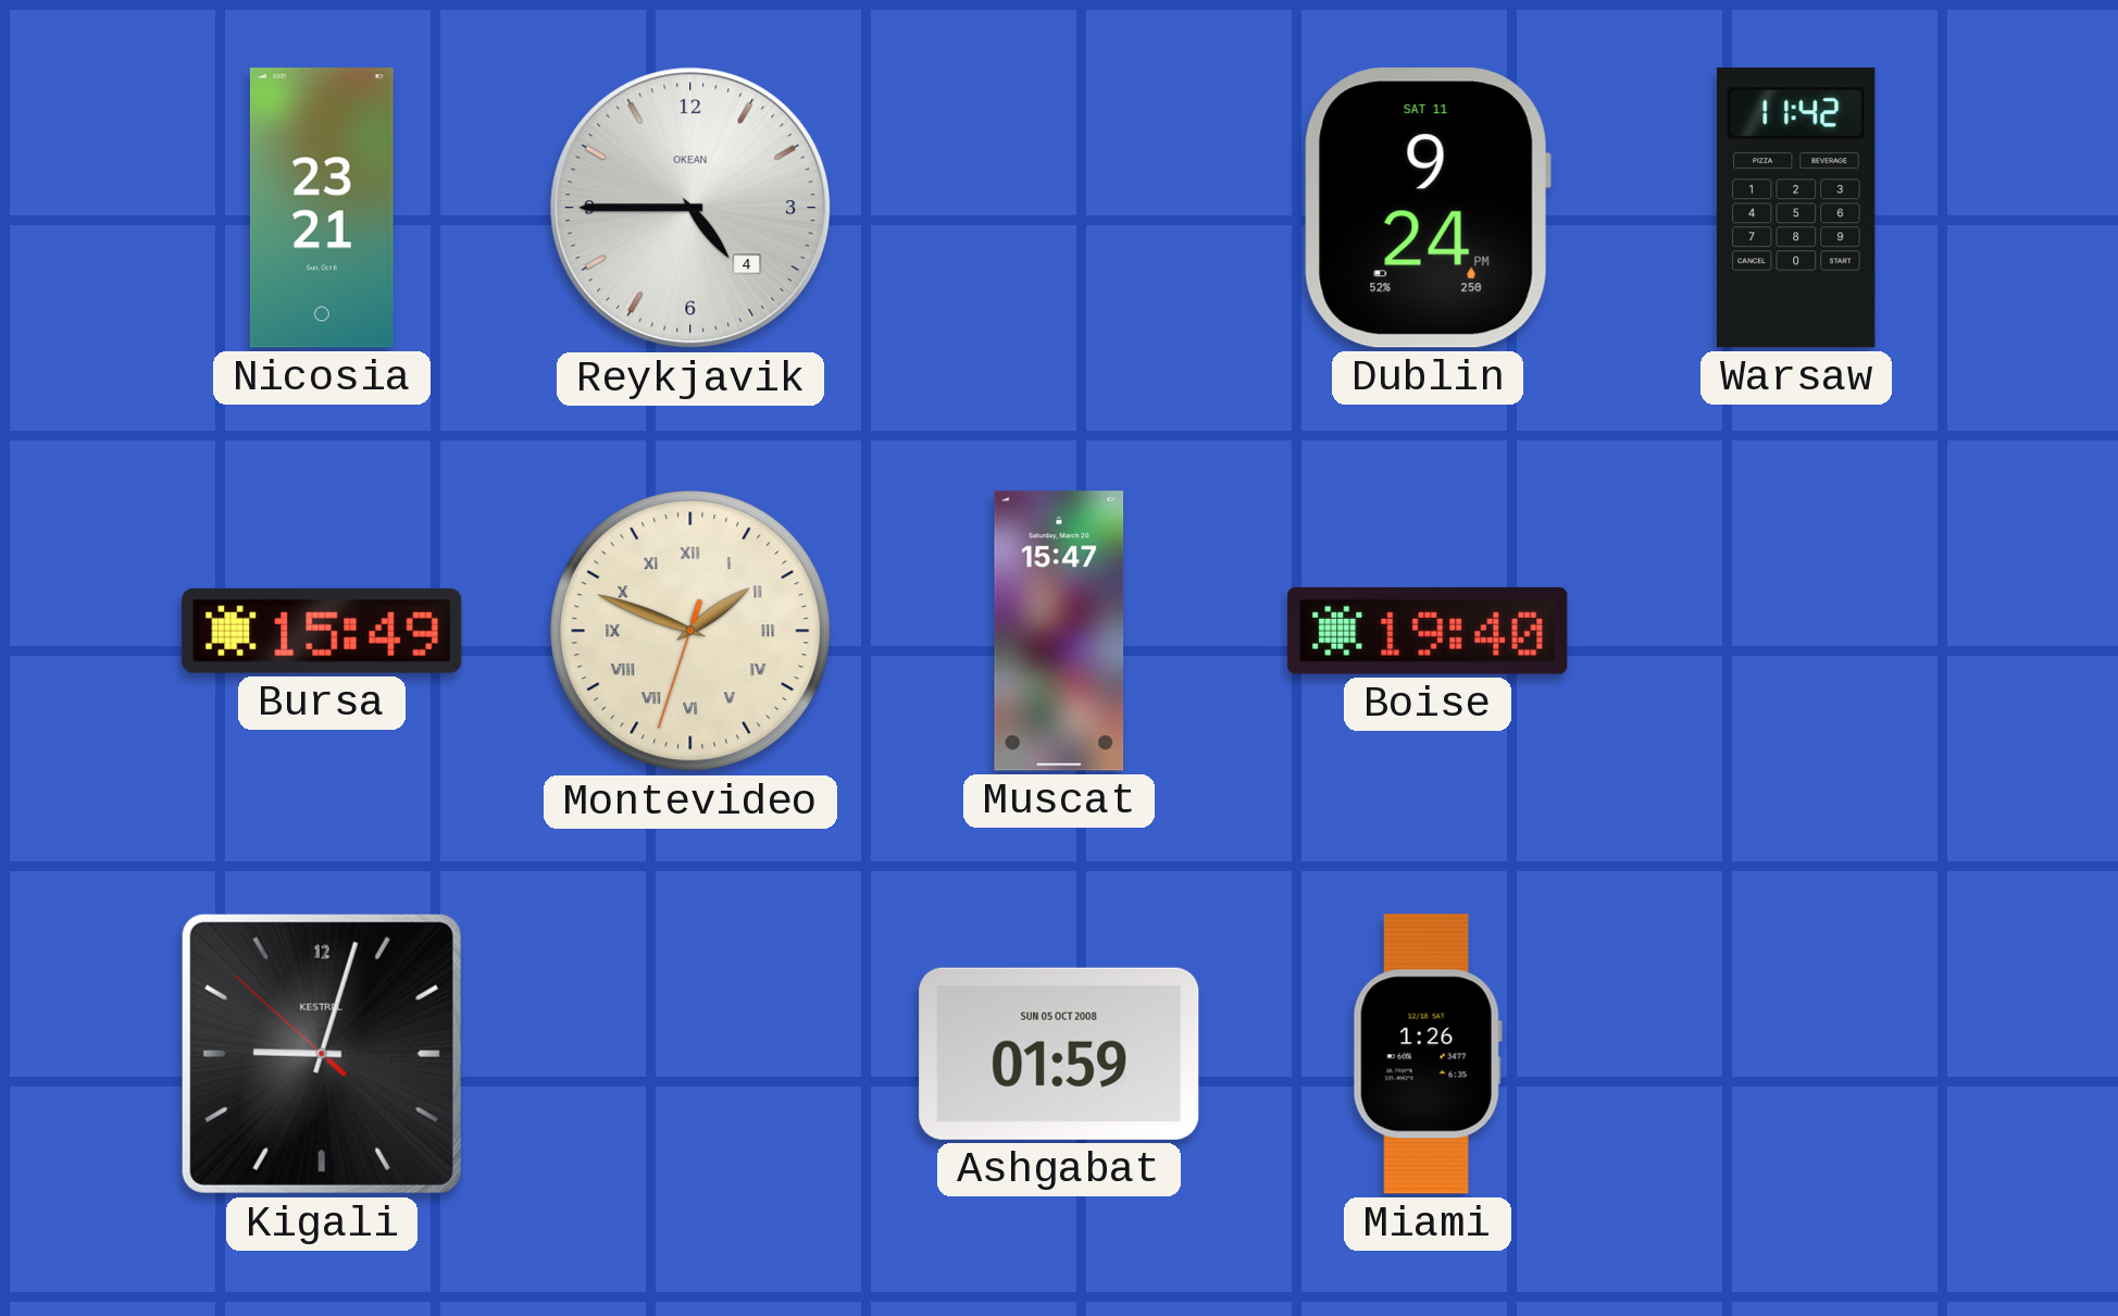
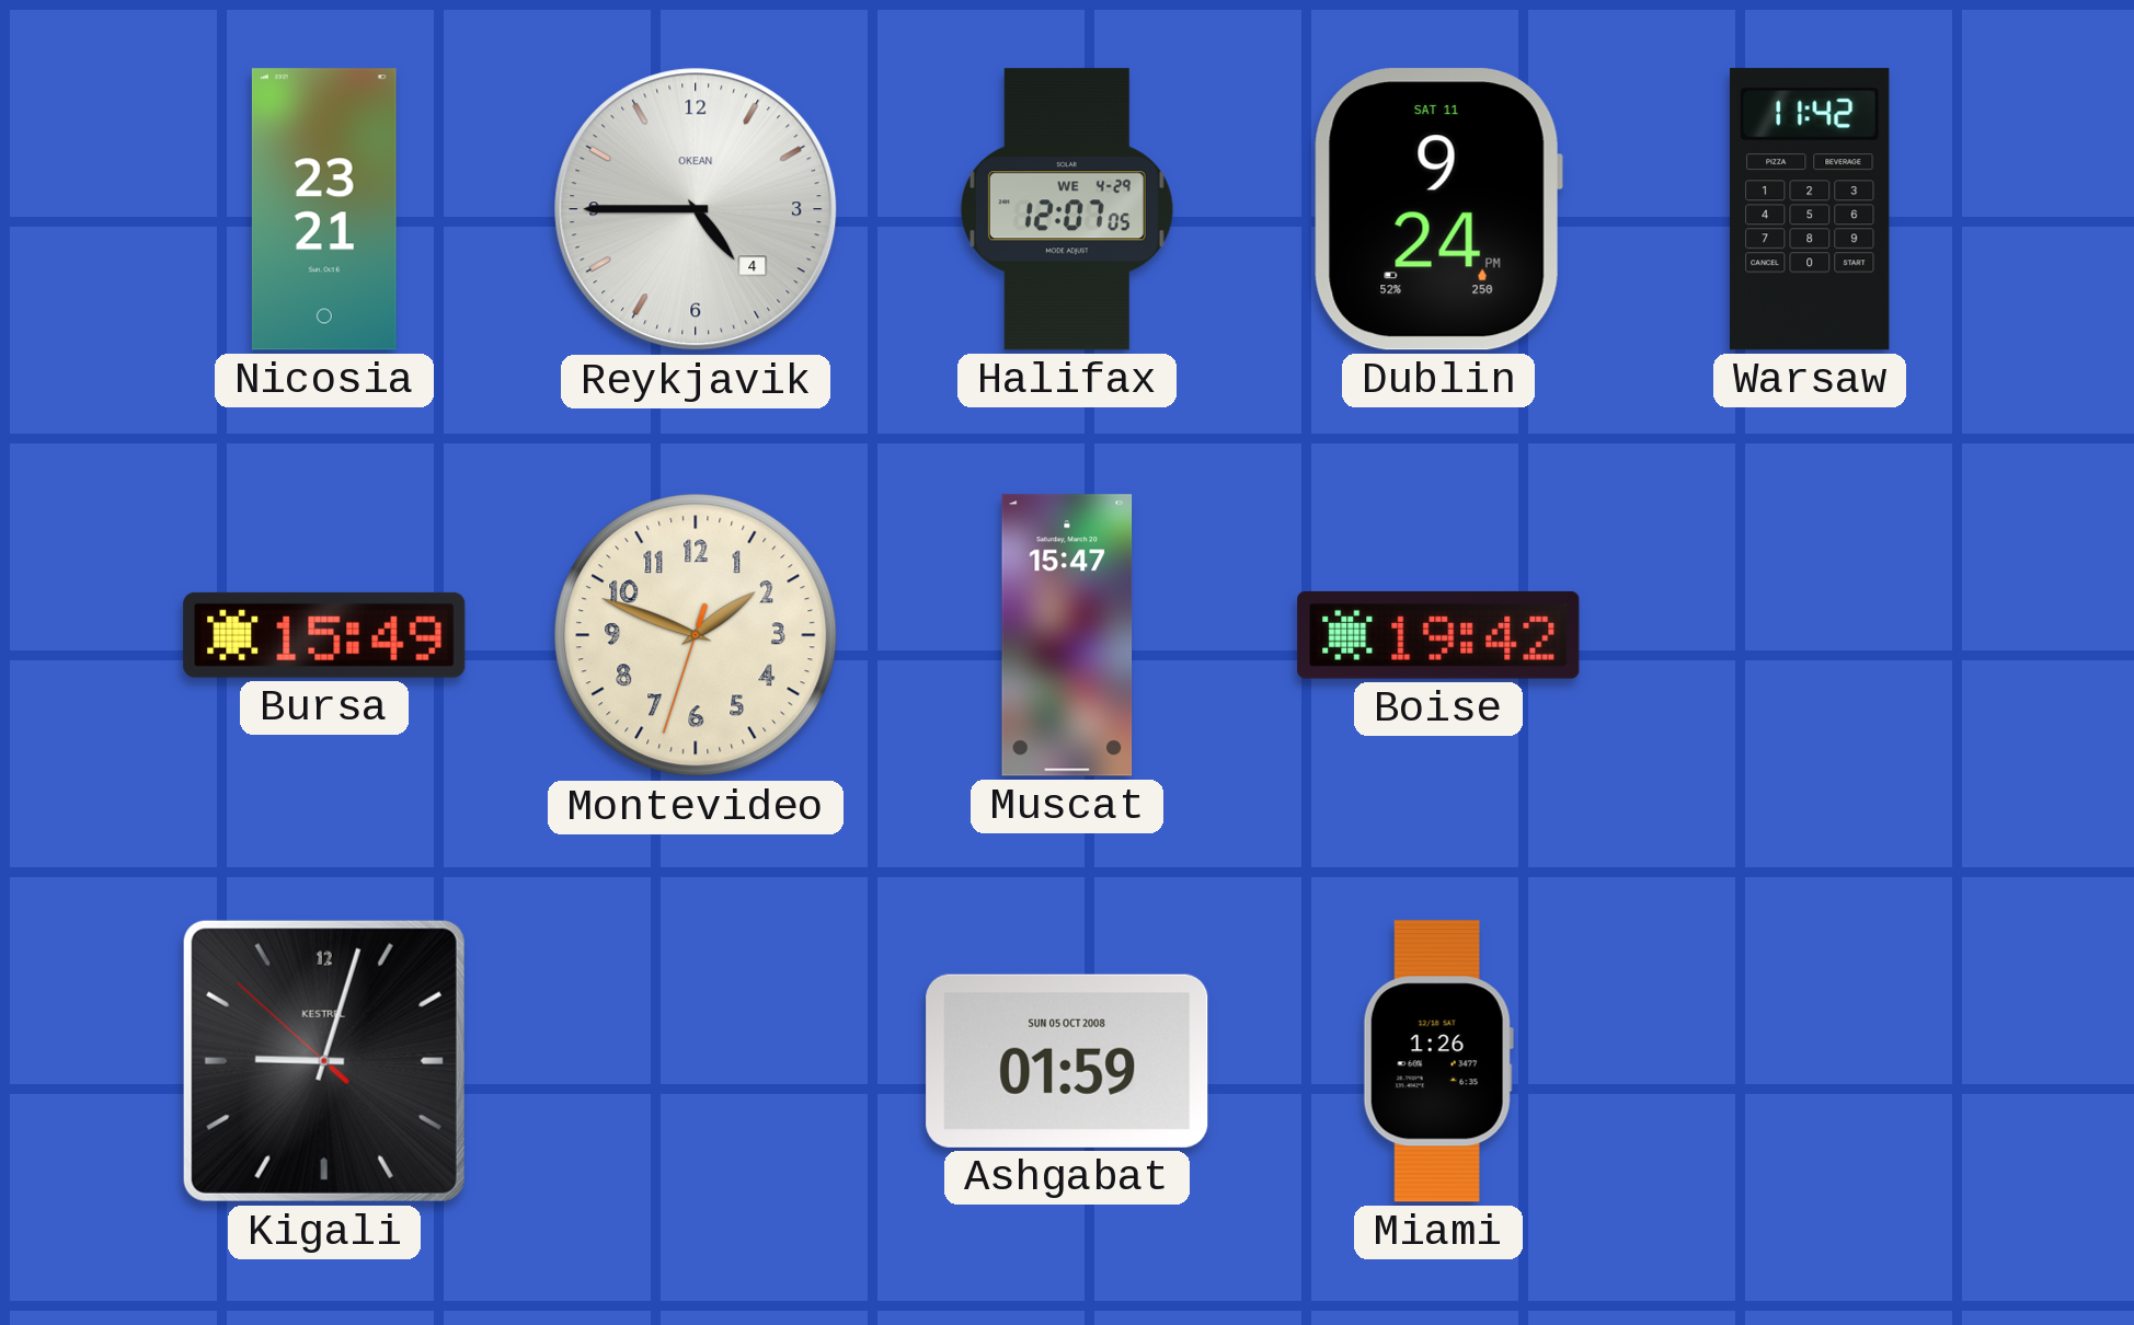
Halifax: none -> 12:07 (1067, 209)
Montevideo numerals: Roman -> Arabic (696, 635)
Boise: 19:40 -> 19:42 (1438, 635)
